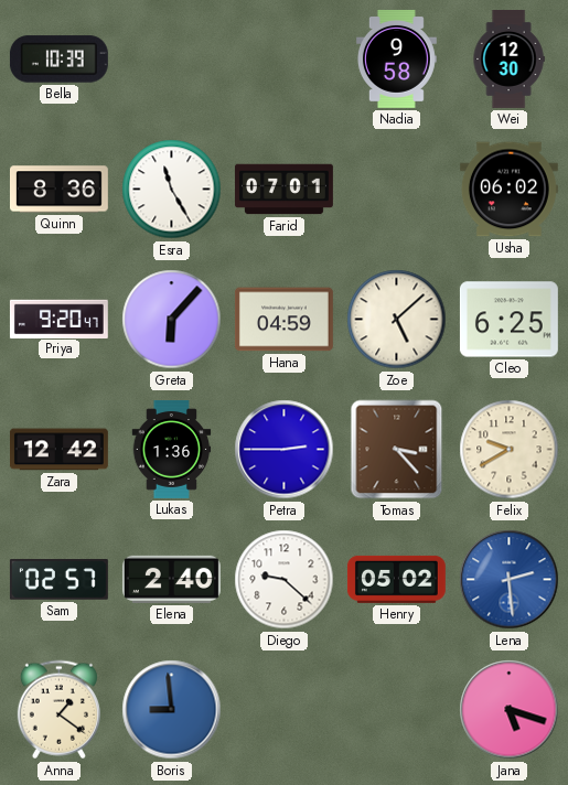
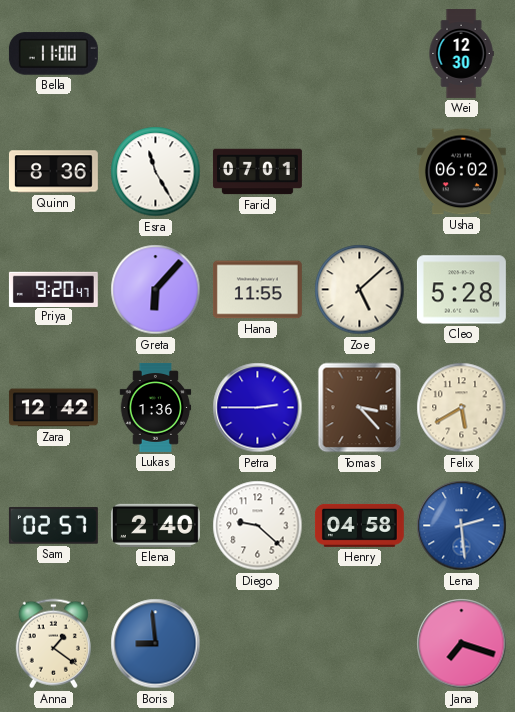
Bella: 10:39 -> 11:00 (53, 54)
Nadia: 9:58 -> none (396, 58)
Hana: 04:59 -> 11:55 (257, 290)
Cleo: 6:25 -> 5:28 (461, 290)
Felix: 9:40 -> 5:40 (462, 408)
Henry: 05:02 -> 04:58 (359, 525)
Jana: 5:18 -> 7:18 (462, 644)
